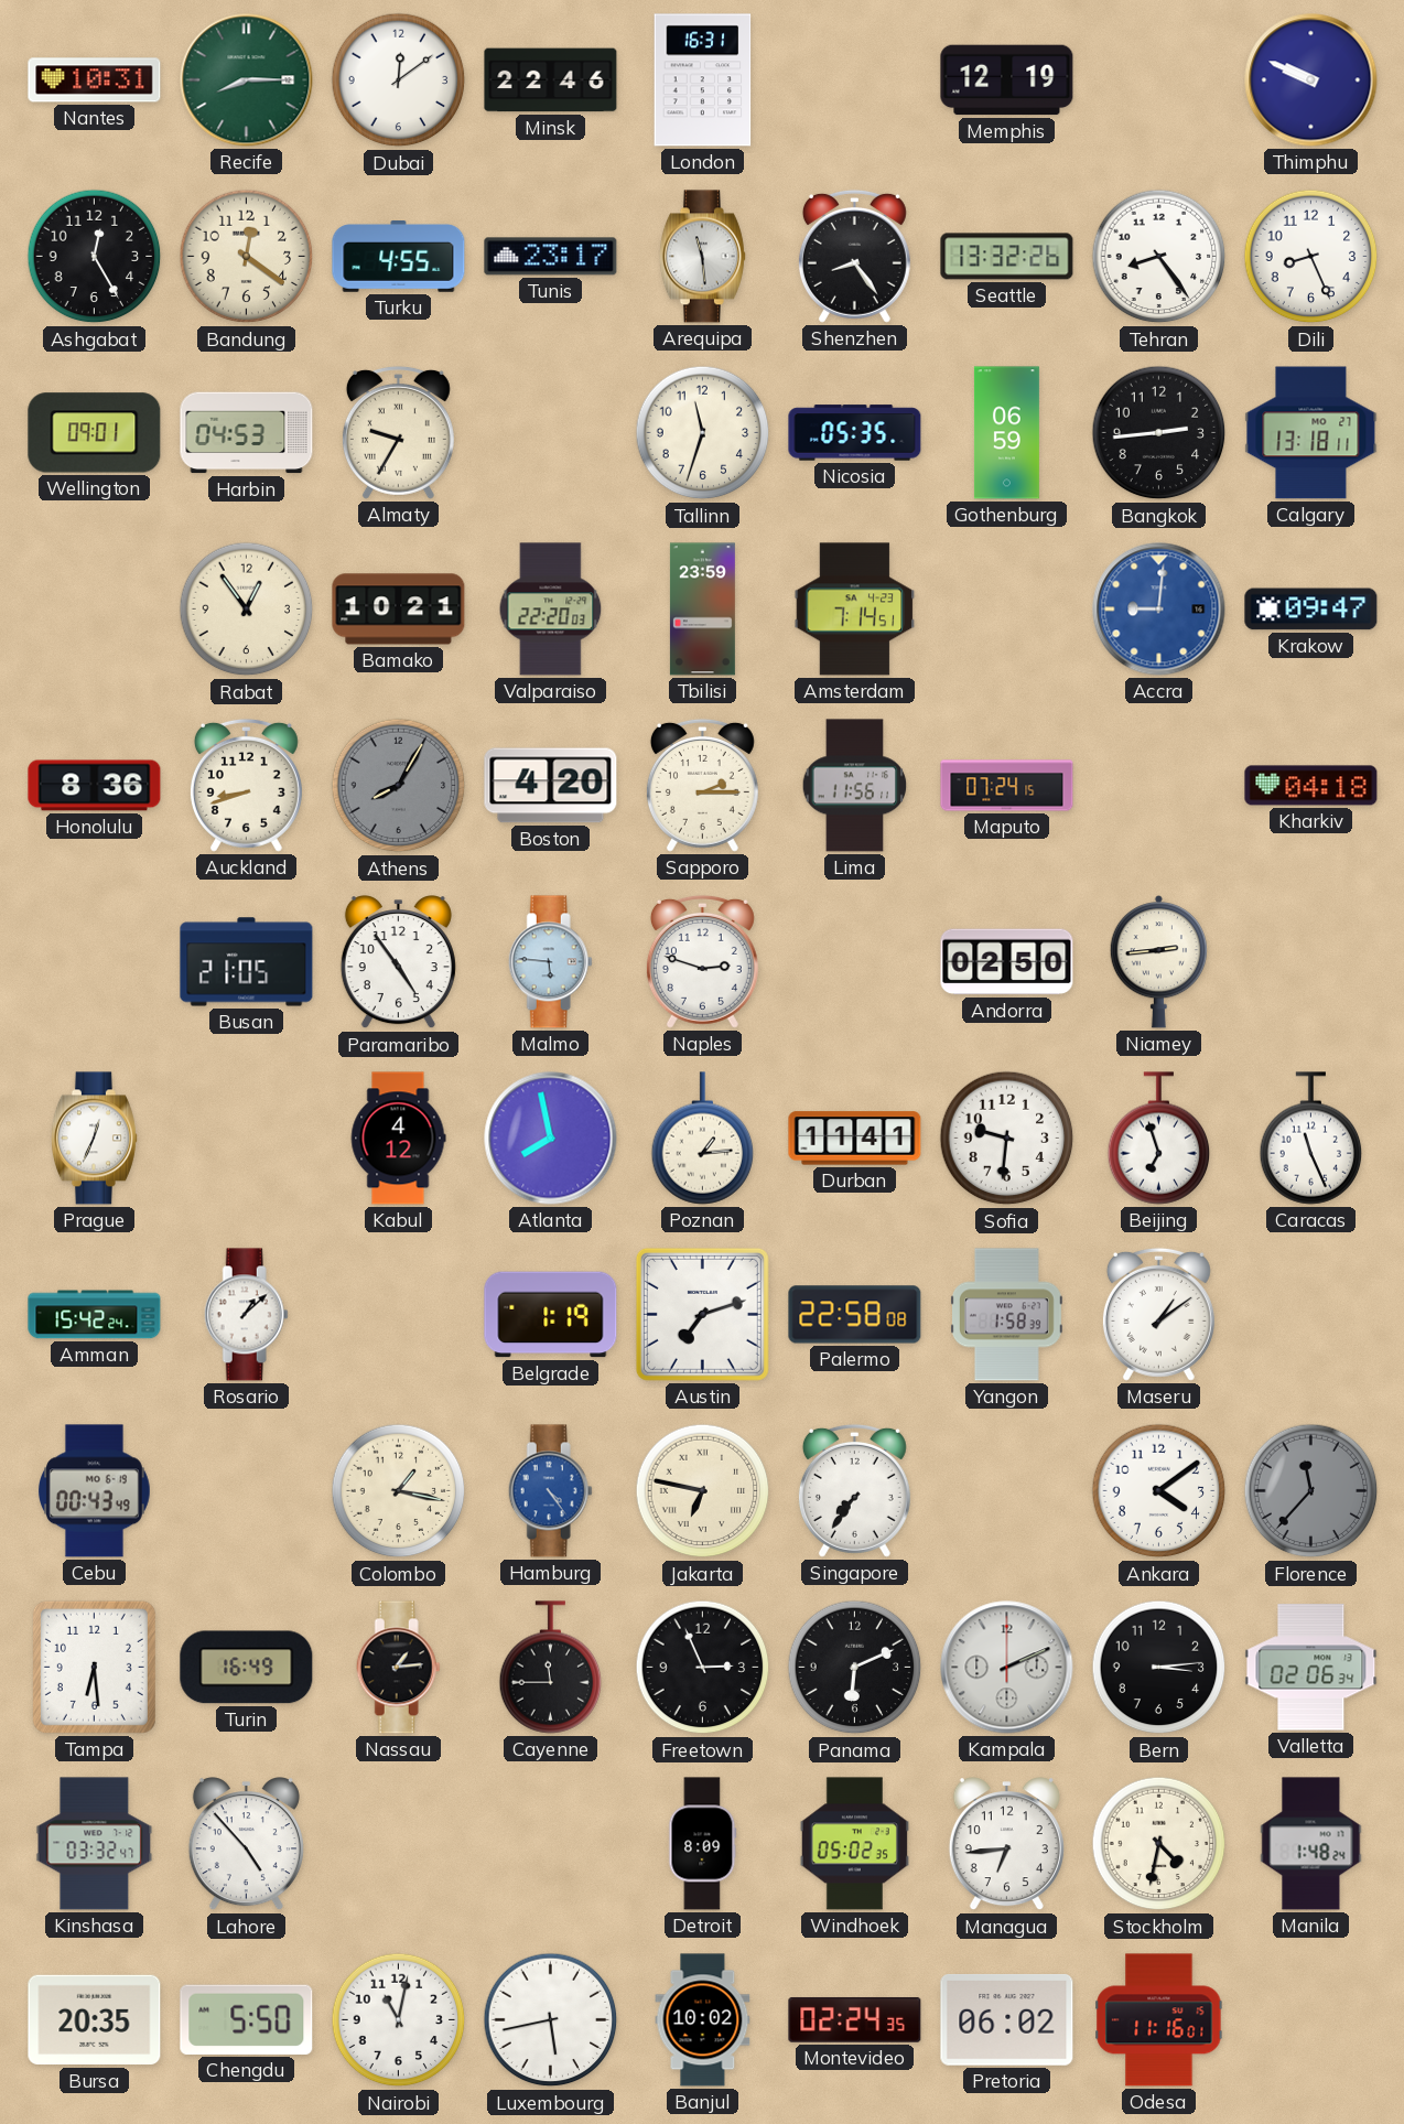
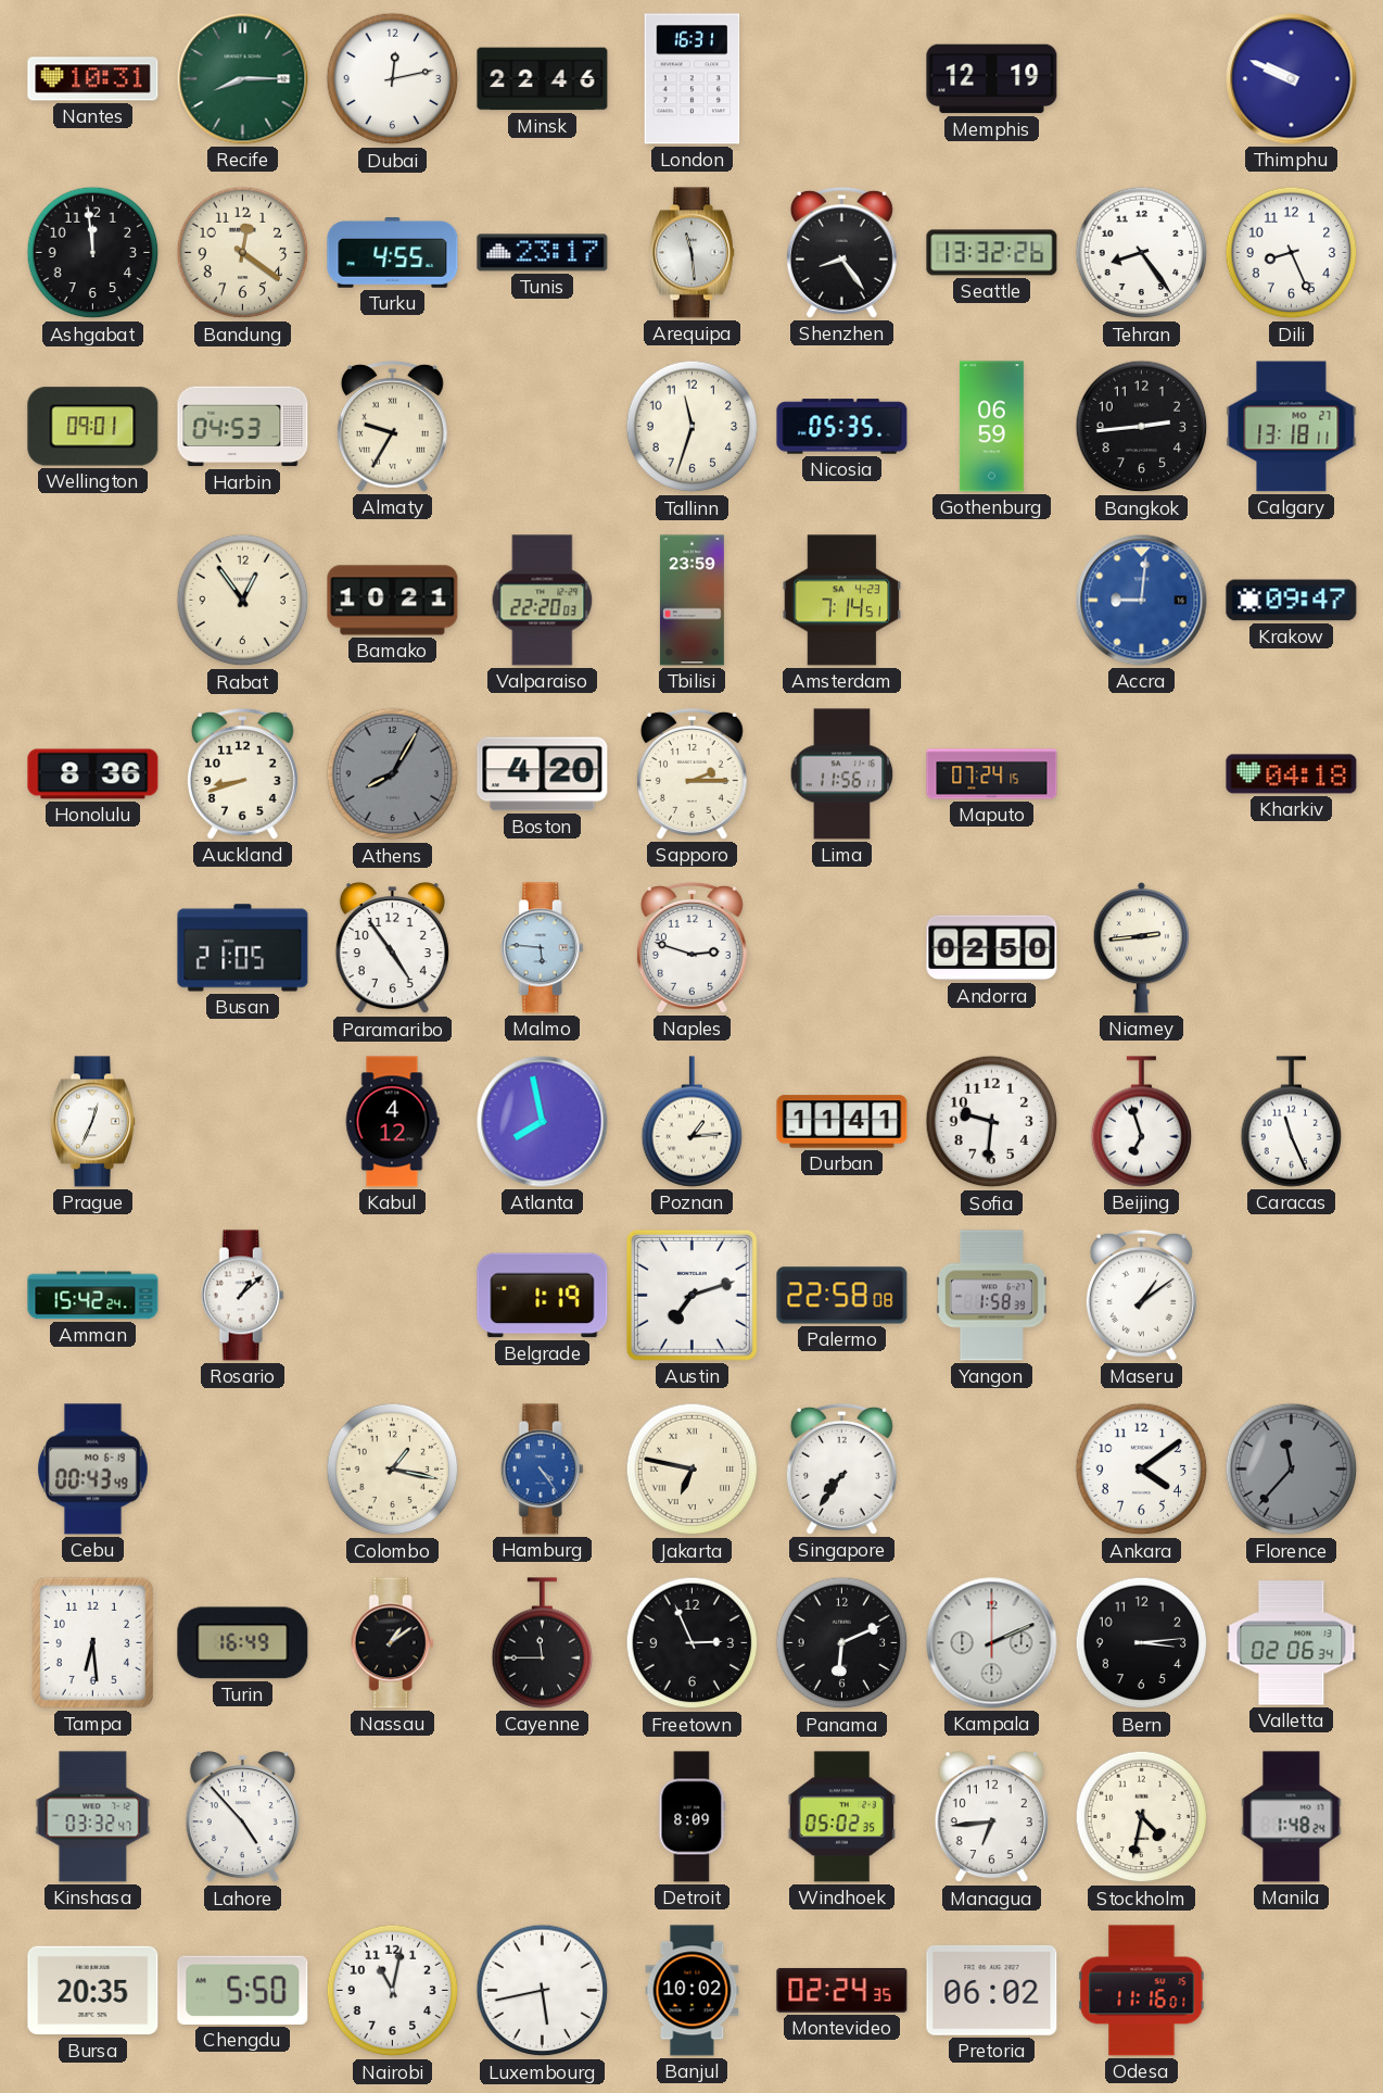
Dubai: 12:09 -> 12:13 (393, 79)
Ashgabat: 12:25 -> 11:59 (93, 253)
Nassau: 1:14 -> 1:09 (392, 1643)
